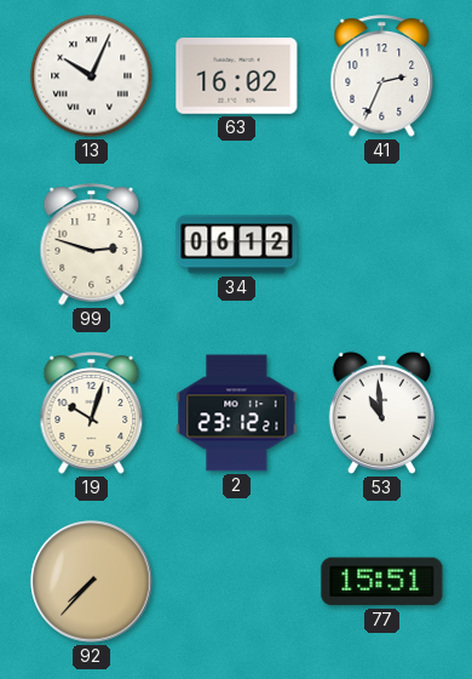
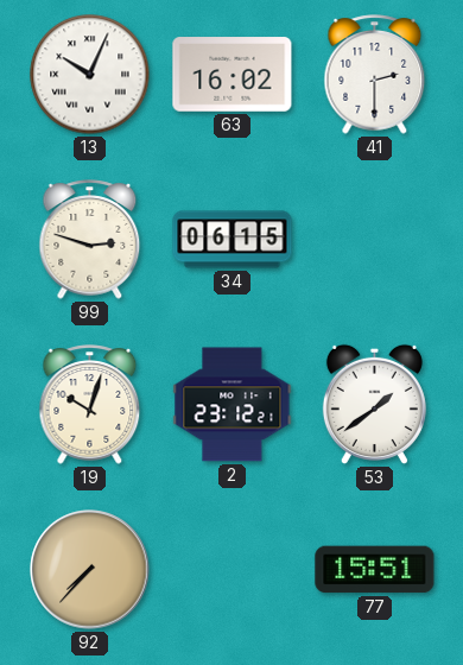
41: 2:34 -> 2:30 (375, 75)
34: 06:12 -> 06:15 (233, 240)
53: 10:59 -> 1:39 (374, 404)
